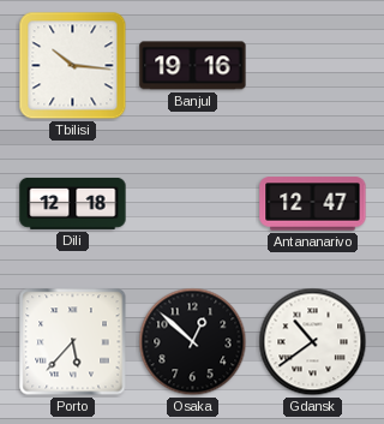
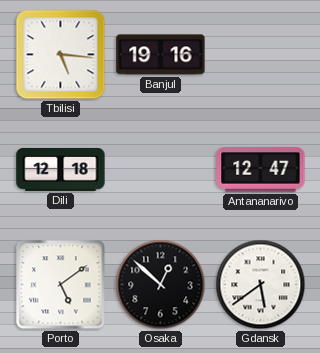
Tbilisi: 10:16 -> 5:16 (61, 55)
Porto: 5:37 -> 5:09 (61, 285)
Gdansk: 10:39 -> 5:39 (261, 285)
